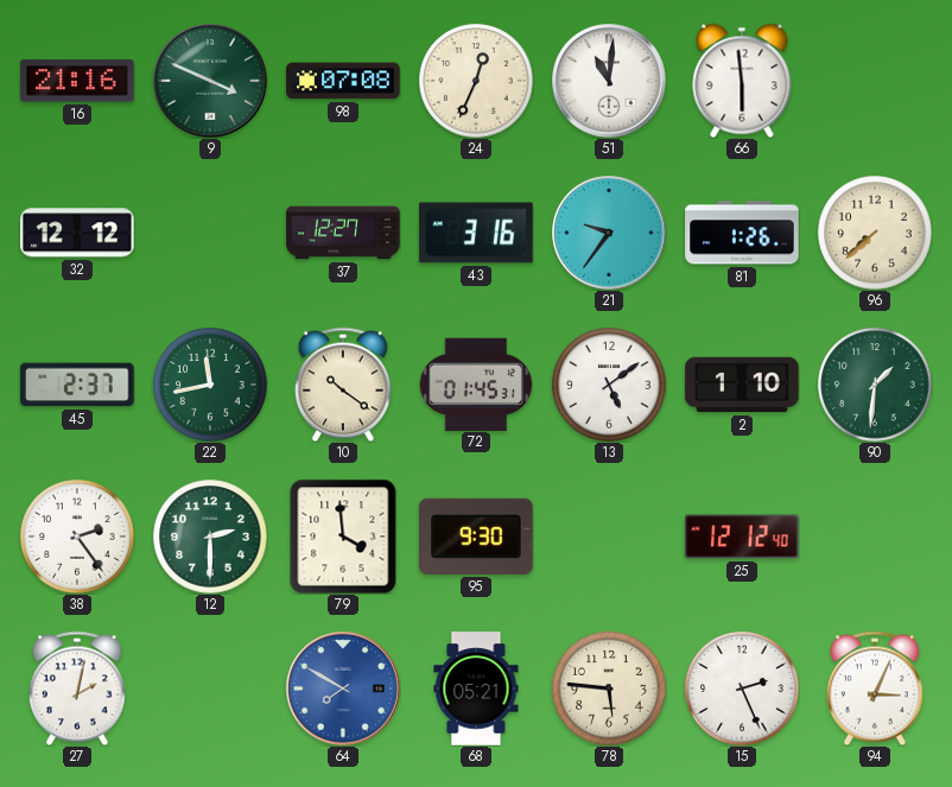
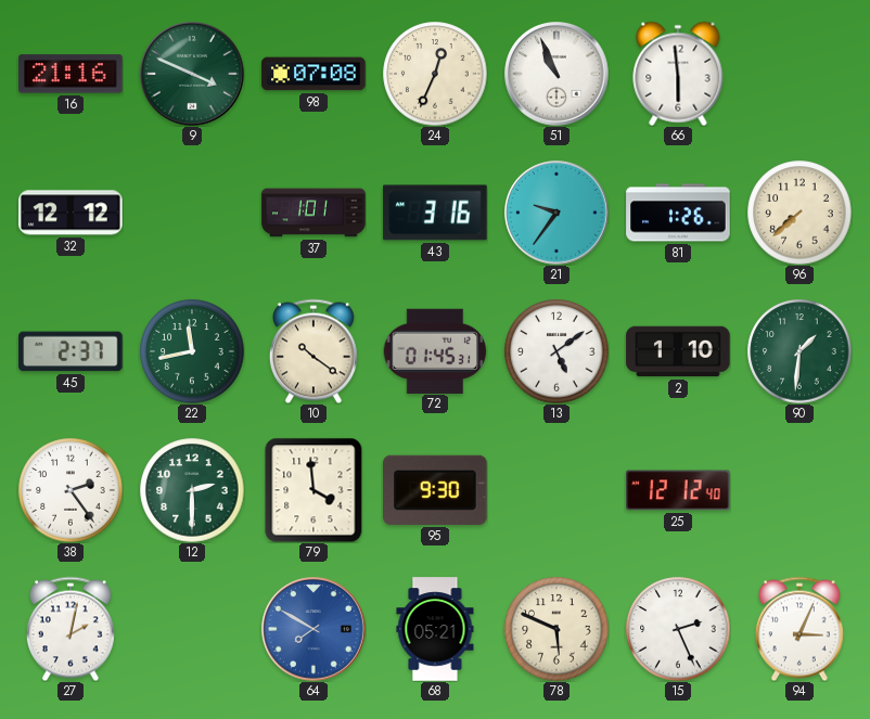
51: 11:01 -> 10:56 (556, 74)
37: 12:27 -> 1:01 (314, 213)
78: 5:46 -> 5:49 (556, 629)
